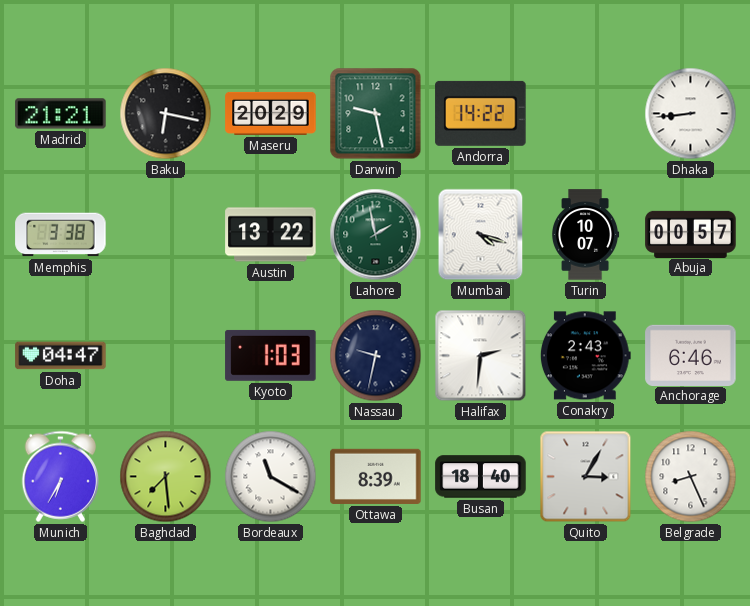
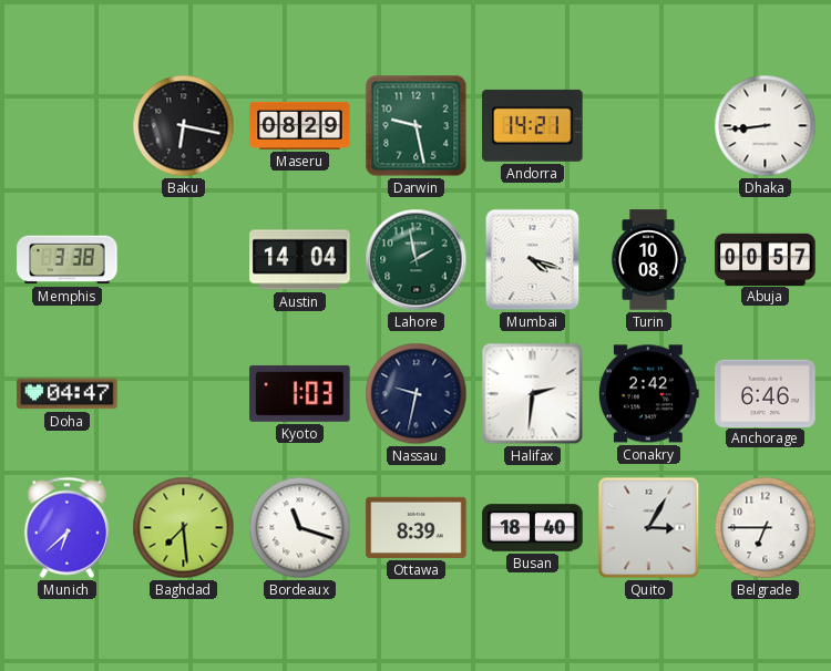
Madrid: 21:21 -> none (61, 114)
Maseru: 20:29 -> 08:29 (300, 125)
Andorra: 14:22 -> 14:21 (533, 125)
Austin: 13:22 -> 14:04 (300, 260)
Turin: 10:07 -> 10:08 (648, 260)
Conakry: 2:43 -> 2:42 (648, 394)
Munich: 6:35 -> 6:38 (68, 527)
Bordeaux: 11:20 -> 11:18 (300, 528)
Belgrade: 8:26 -> 6:45 (766, 528)
